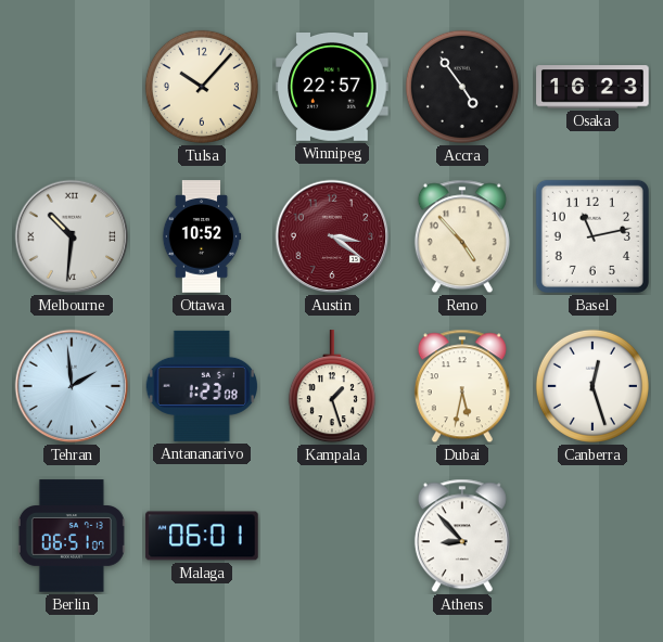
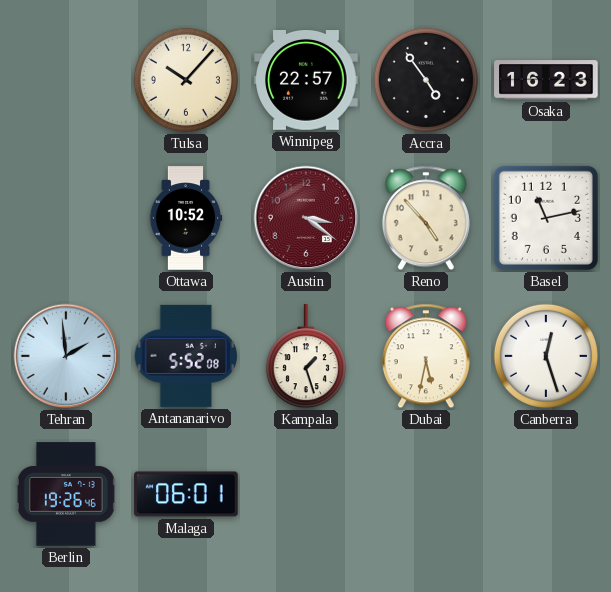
Melbourne: 10:31 -> none (72, 236)
Antananarivo: 1:23 -> 5:52 (186, 356)
Berlin: 06:51 -> 19:26 (66, 494)
Athens: 8:53 -> none (462, 536)
